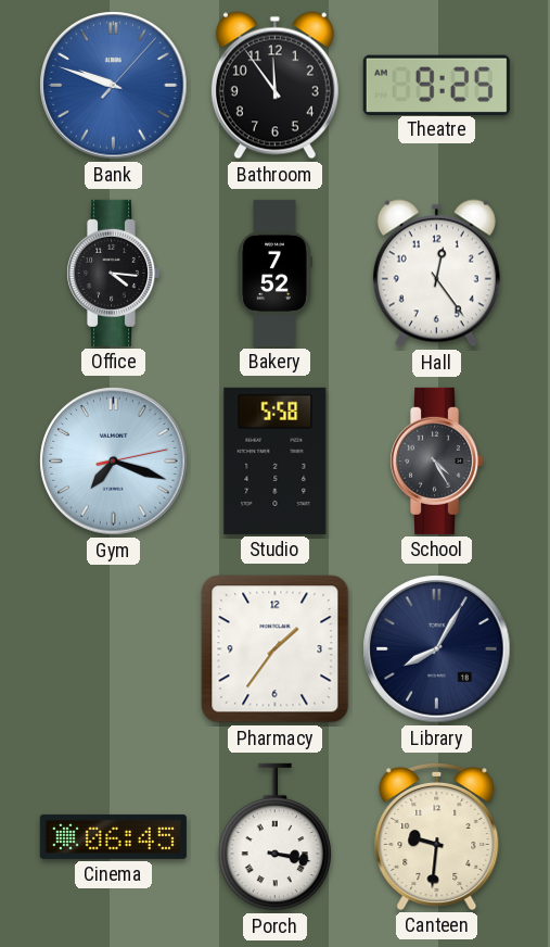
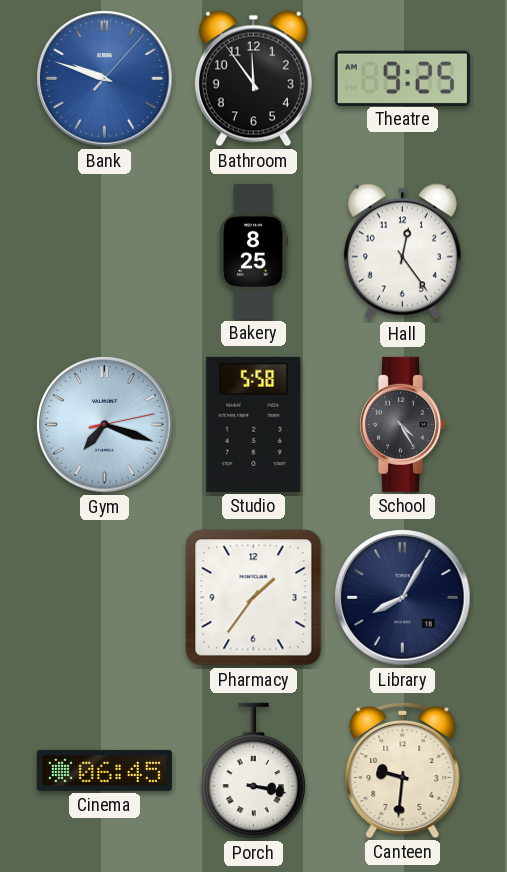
Office: 4:16 -> none (114, 273)
Bakery: 7:52 -> 8:25 (253, 251)
